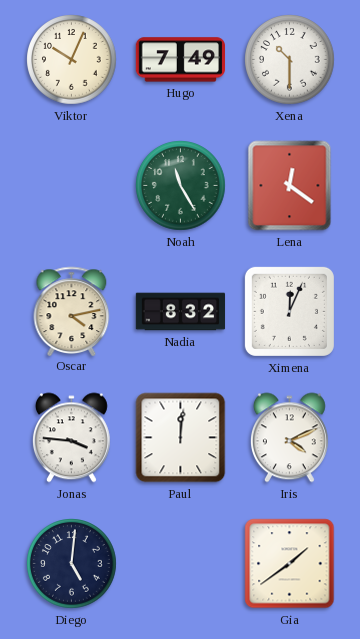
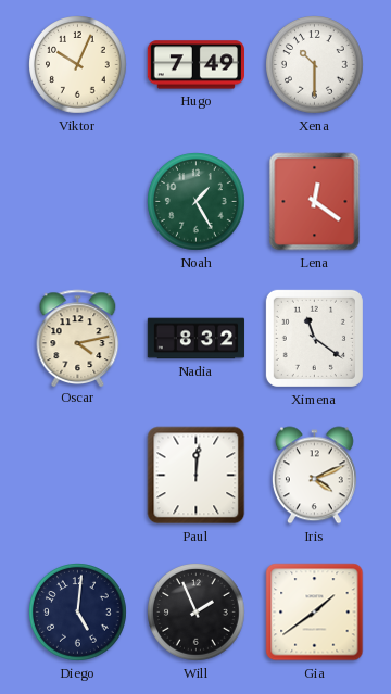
Noah: 11:25 -> 1:25 (197, 202)
Ximena: 12:04 -> 11:21 (314, 338)
Jonas: 3:46 -> none (71, 438)
Will: none -> 1:56 (197, 613)
